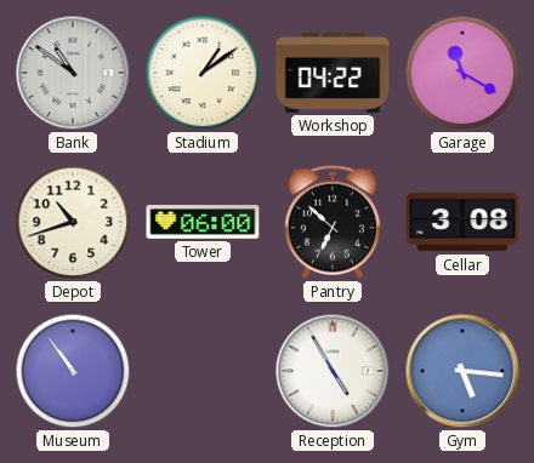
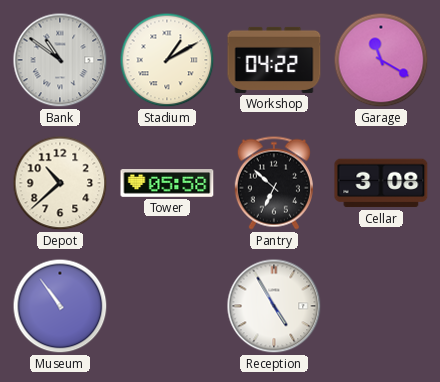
Stadium: 1:09 -> 1:10 (167, 60)
Depot: 10:42 -> 10:38 (60, 183)
Tower: 06:00 -> 05:58 (167, 184)
Gym: 5:16 -> none (462, 371)
